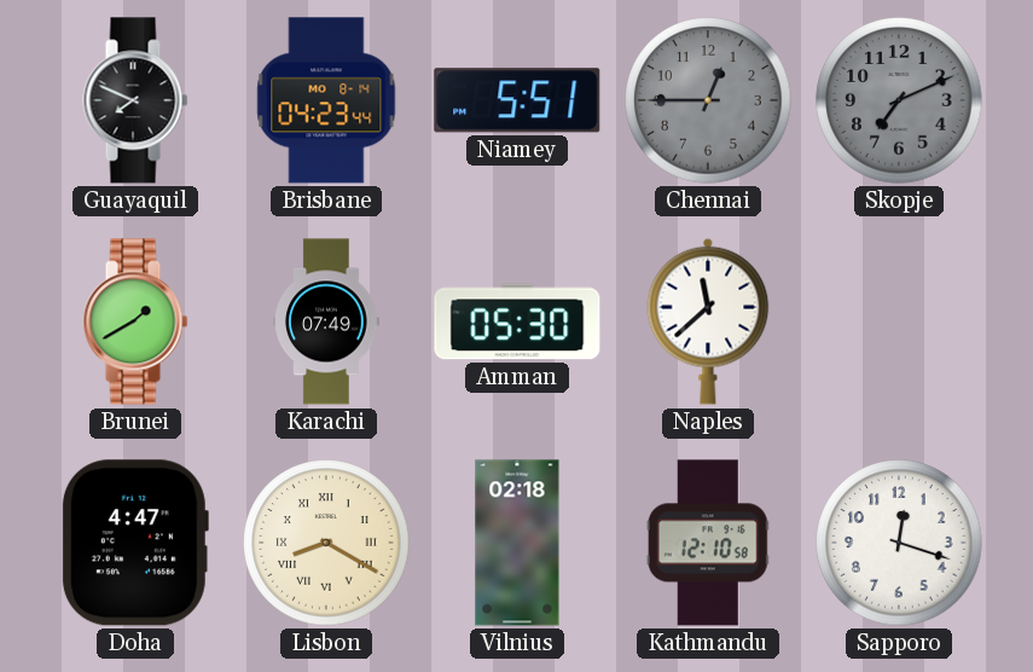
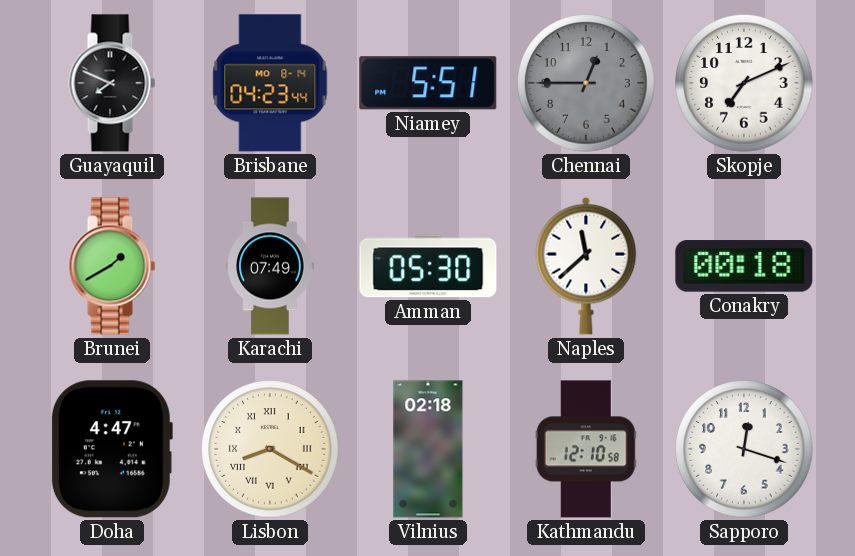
Skopje dial: grey -> white (744, 83)
Conakry: none -> 00:18 (744, 266)
